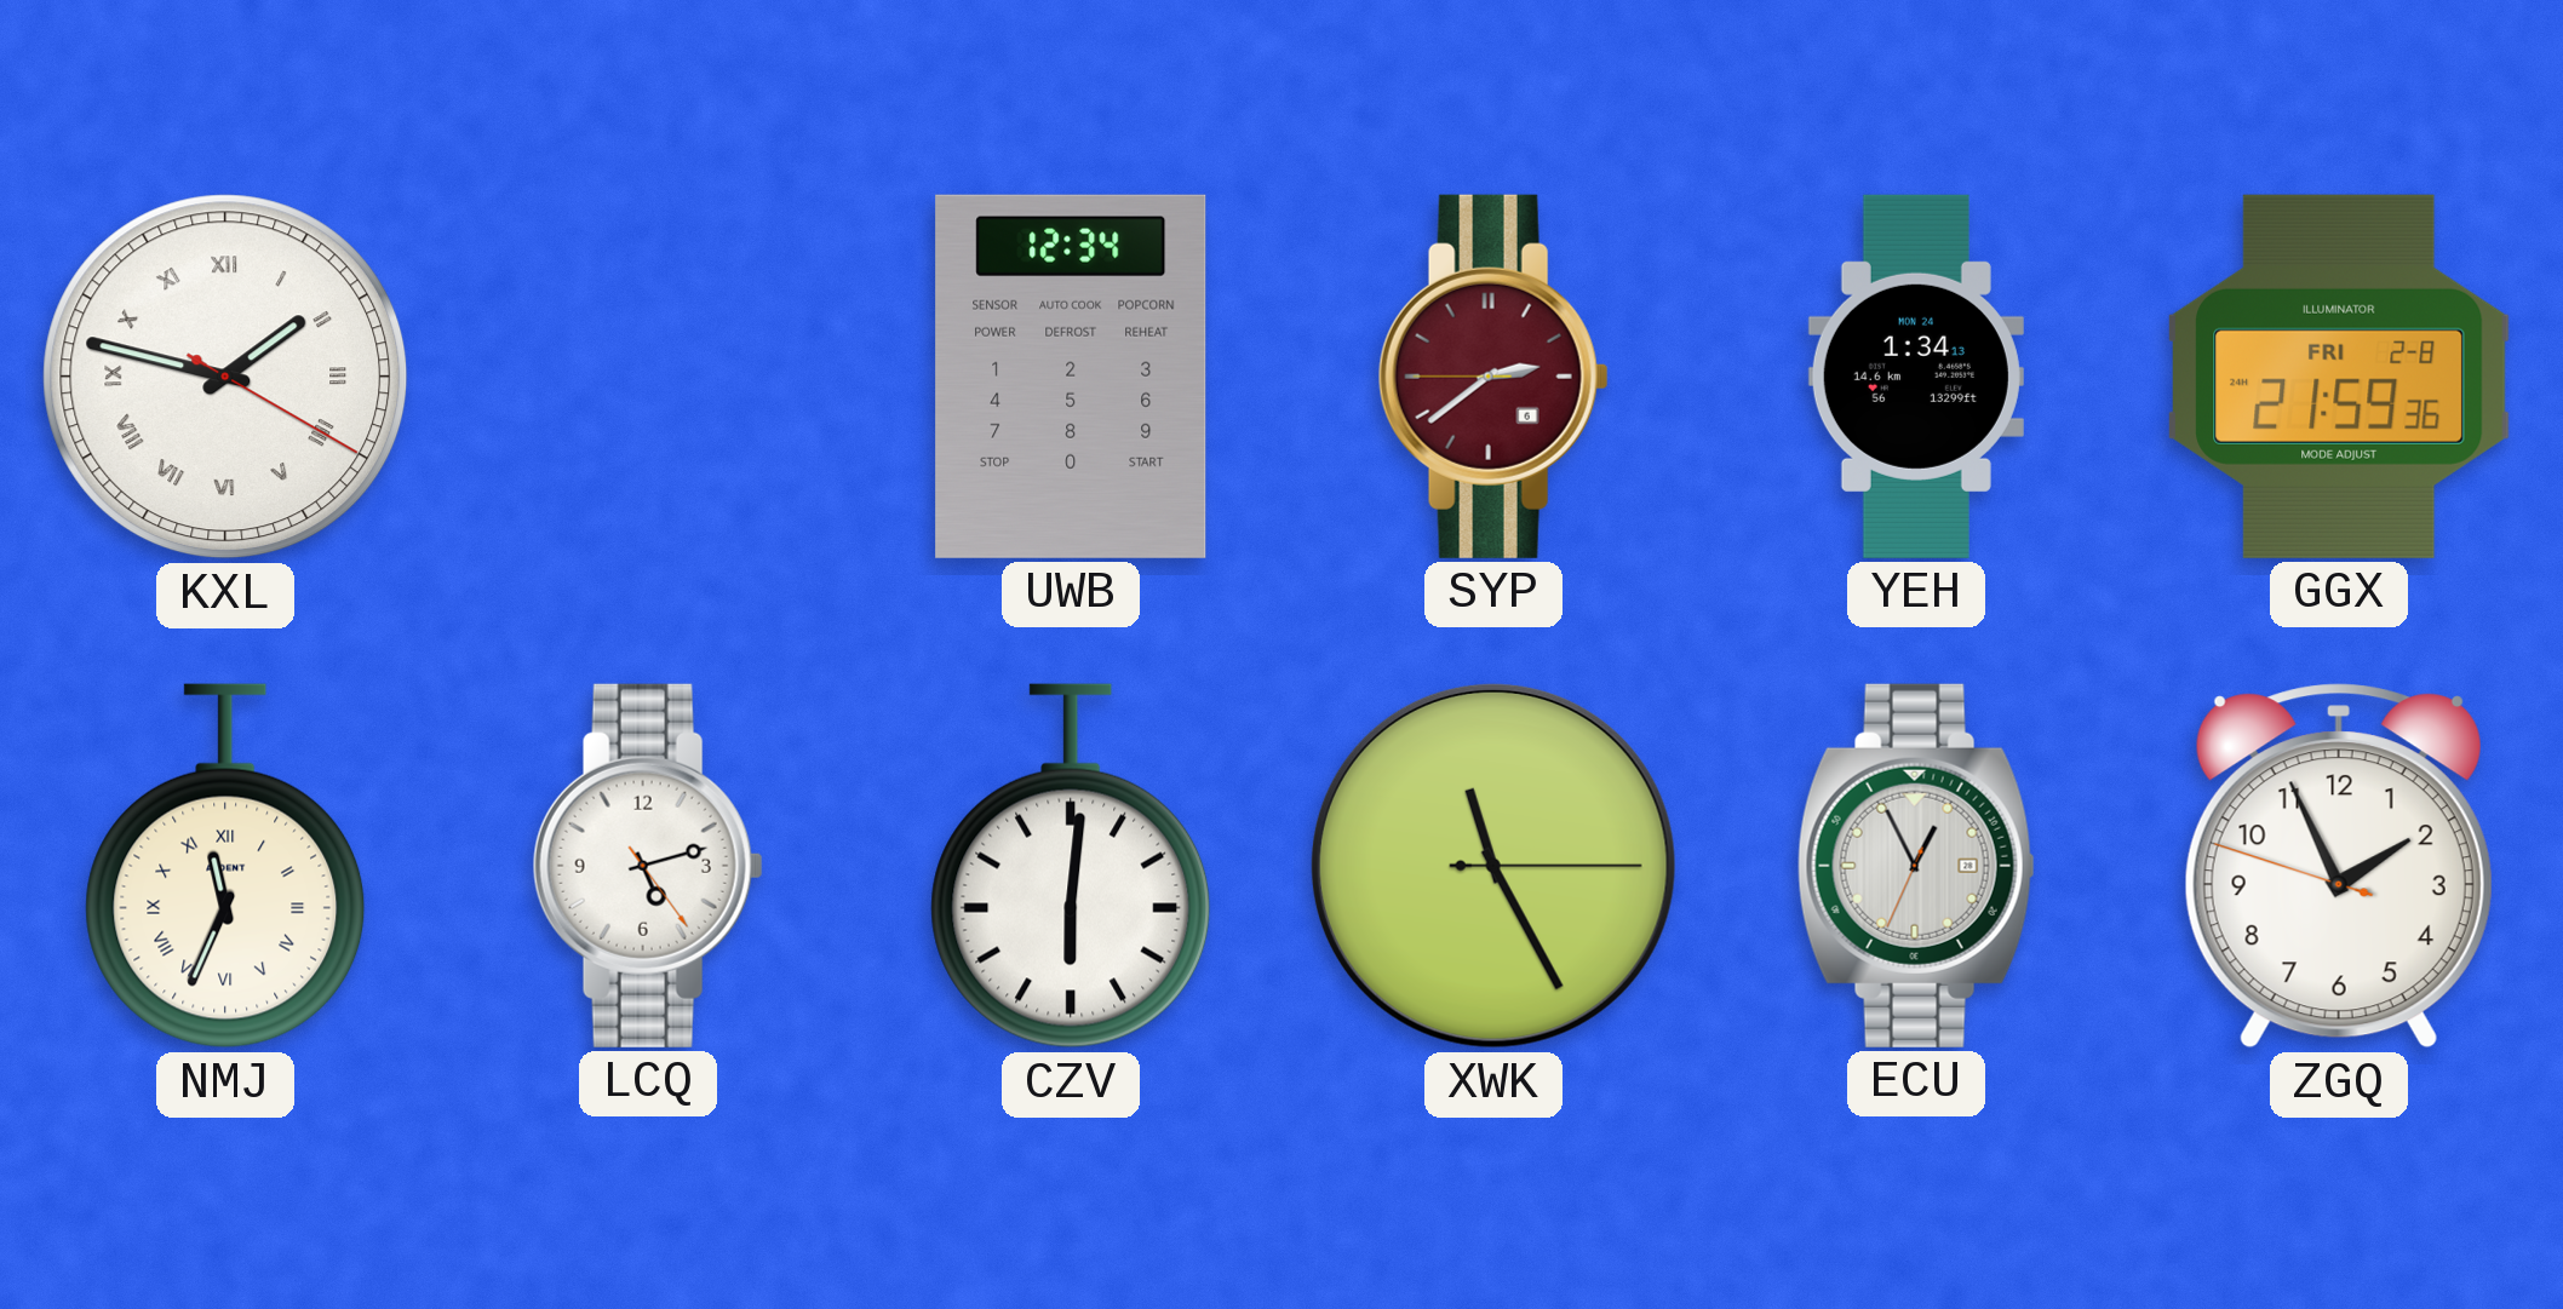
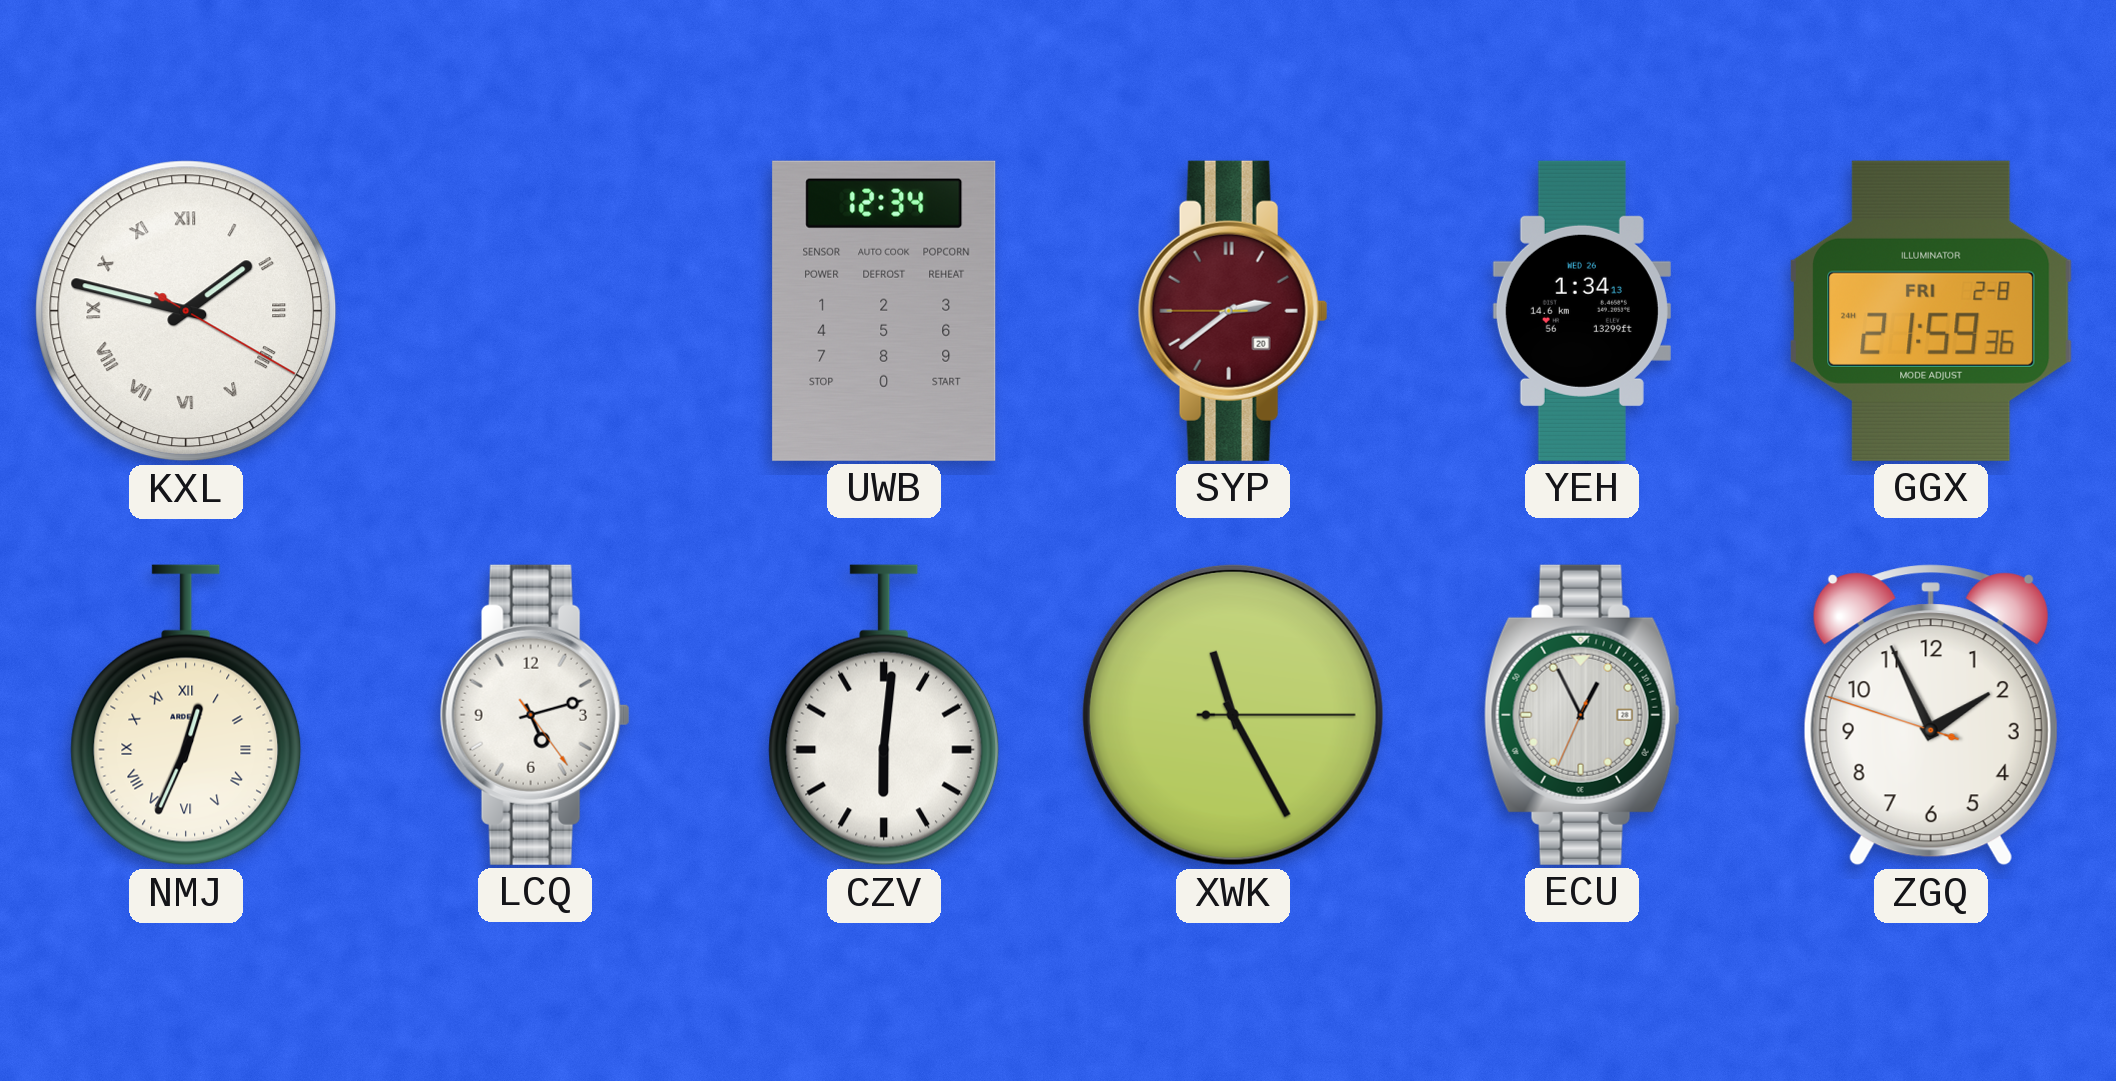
SYP date: 6 -> 20 (1233, 311)
YEH date: MON 24 -> WED 26 (1582, 311)
NMJ: 11:34 -> 12:34 (186, 715)
